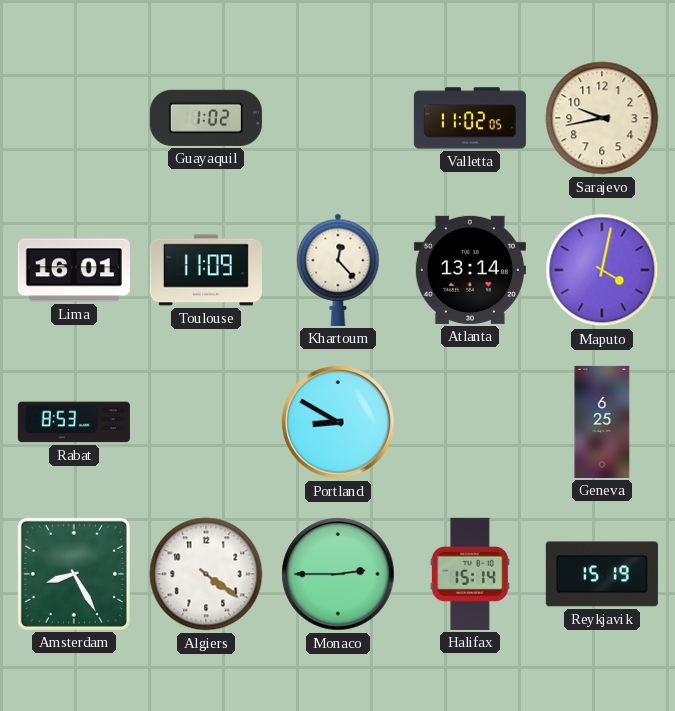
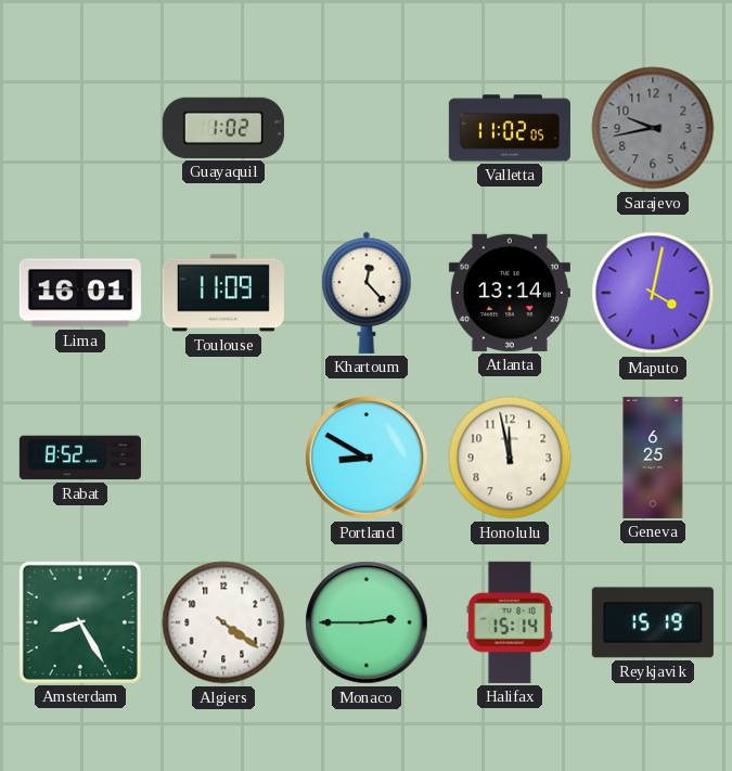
Sarajevo dial: cream -> grey (653, 128)
Rabat: 8:53 -> 8:52 (80, 458)
Honolulu: none -> 11:58 (510, 458)
